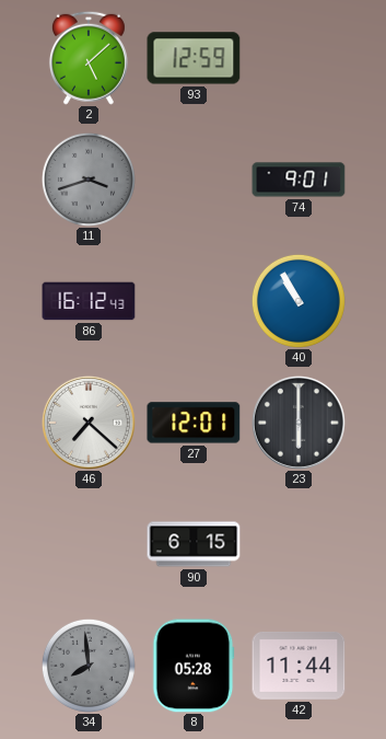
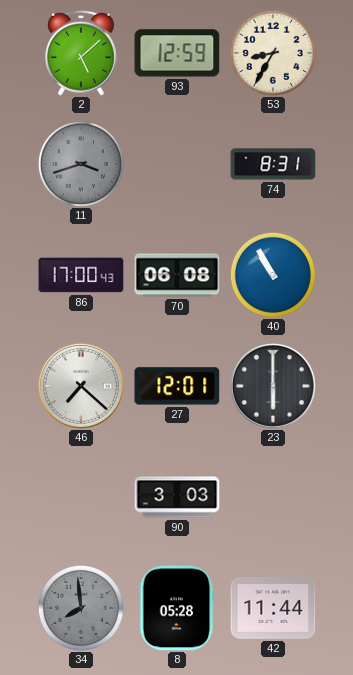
53: none -> 8:35 (273, 53)
74: 9:01 -> 8:31 (273, 164)
86: 16:12 -> 17:00 (81, 275)
70: none -> 06:08 (177, 275)
90: 6:15 -> 3:03 (177, 497)
